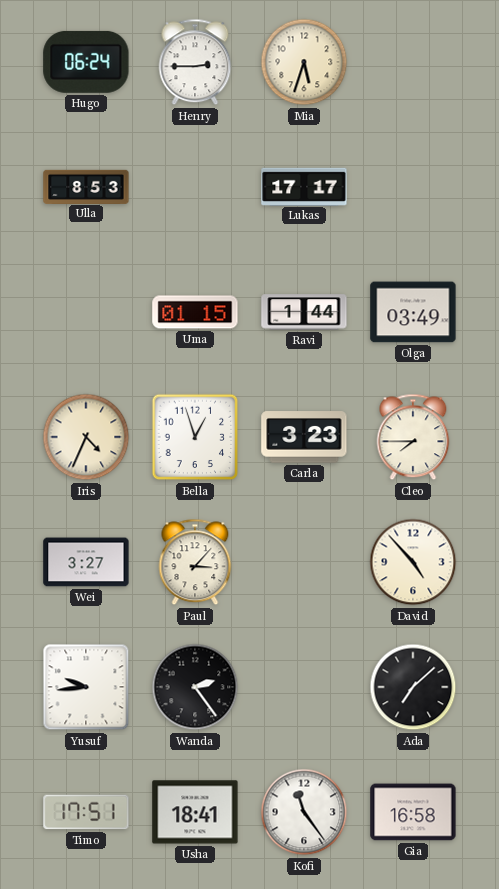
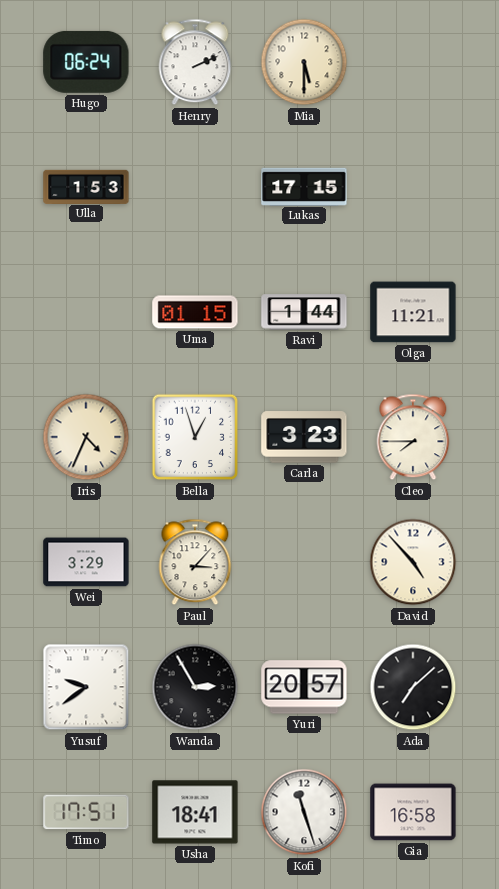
Henry: 2:45 -> 2:11 (195, 62)
Mia: 5:33 -> 5:30 (304, 62)
Ulla: 8:53 -> 1:53 (86, 186)
Lukas: 17:17 -> 17:15 (304, 186)
Olga: 03:49 -> 11:21 (413, 312)
Wei: 3:27 -> 3:29 (86, 562)
Yusuf: 9:44 -> 9:39 (86, 687)
Wanda: 2:24 -> 2:55 (195, 687)
Yuri: none -> 20:57 (304, 687)
Kofi: 11:24 -> 11:27 (304, 812)
